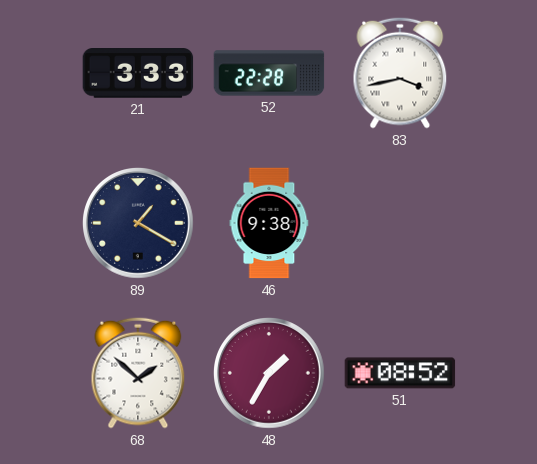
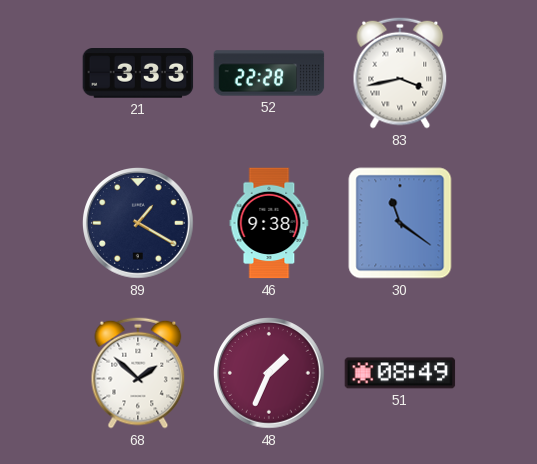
30: none -> 11:21 (400, 223)
48: 1:35 -> 1:34 (269, 373)
51: 08:52 -> 08:49 (400, 373)
